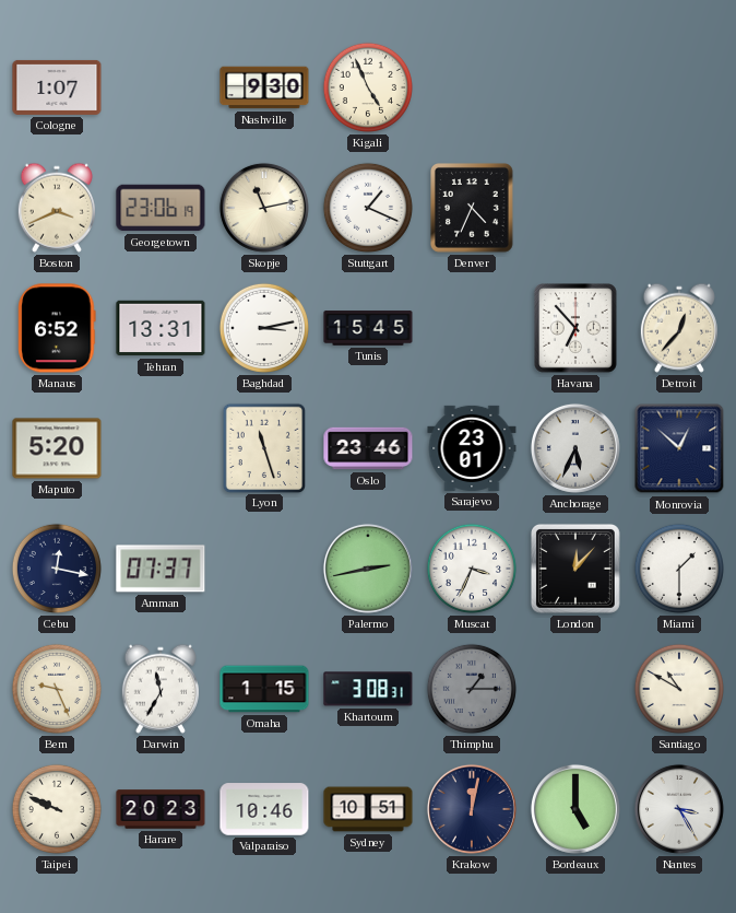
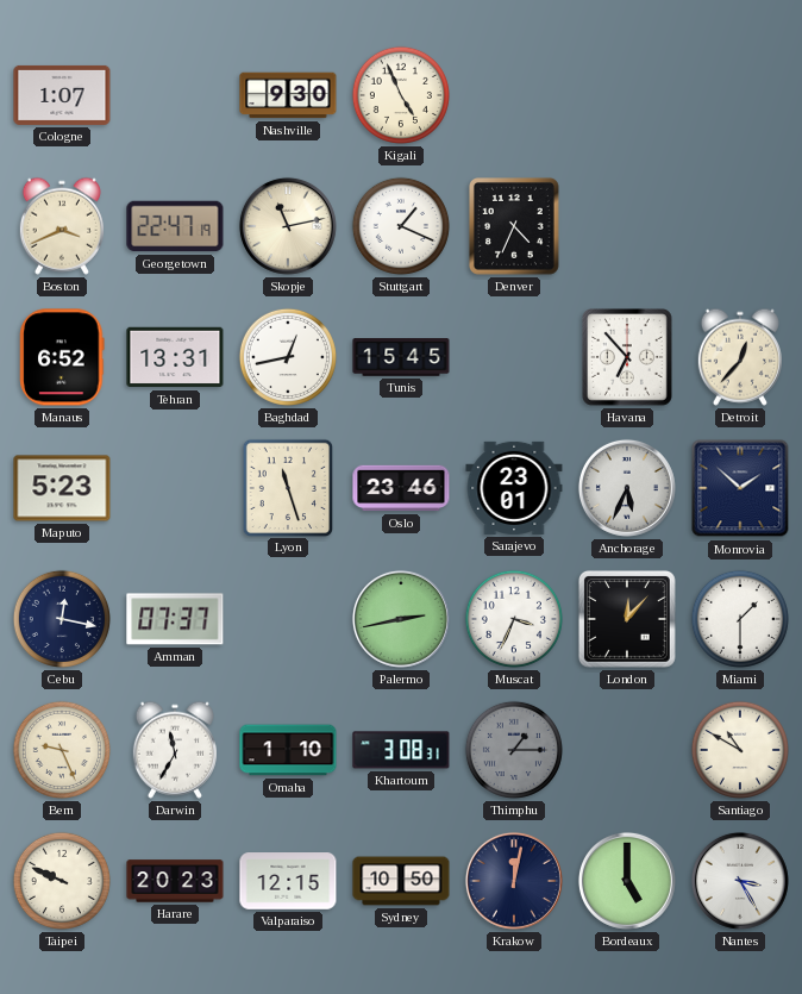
Georgetown: 23:06 -> 22:47 (175, 226)
Baghdad: 3:13 -> 12:43 (288, 357)
Maputo: 5:20 -> 5:23 (62, 488)
Monrovia: 12:52 -> 1:52 (740, 488)
Omaha: 1:15 -> 1:10 (288, 750)
Valparaiso: 10:46 -> 12:15 (288, 881)
Sydney: 10:51 -> 10:50 (401, 881)
